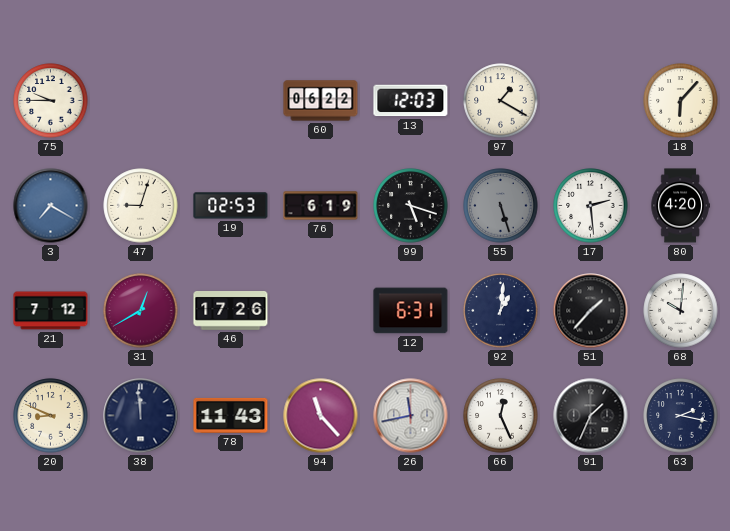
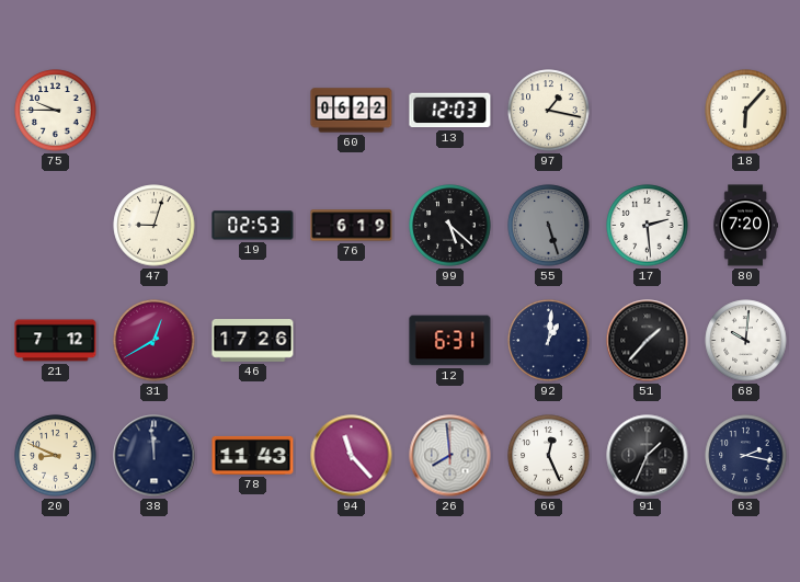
97: 1:20 -> 1:17 (549, 111)
3: 7:20 -> none (51, 206)
99: 5:18 -> 5:22 (450, 226)
80: 4:20 -> 7:20 (745, 226)
26: 11:43 -> 7:59 (450, 456)
